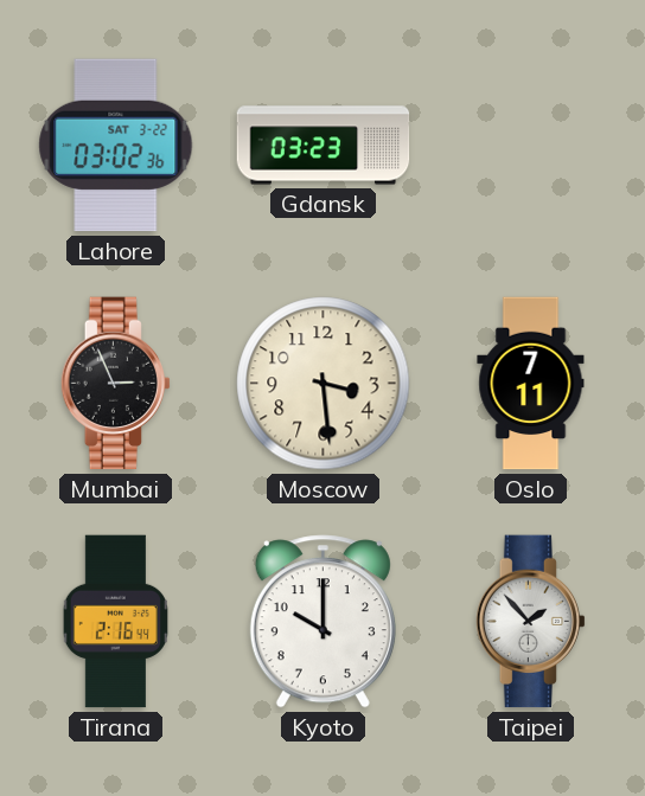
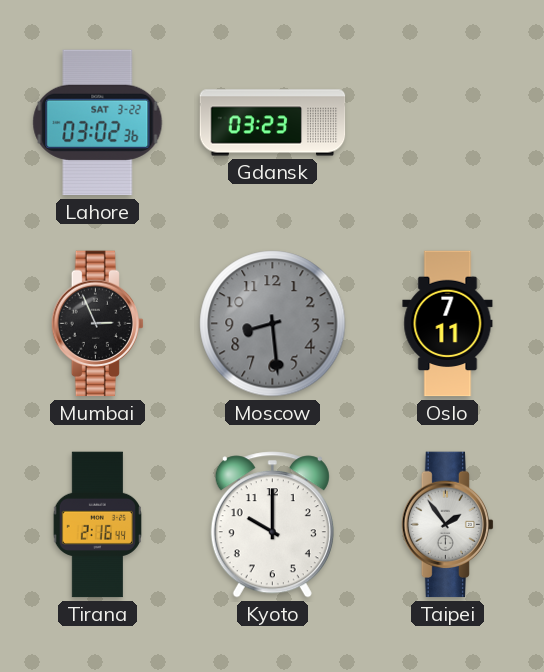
Moscow: 3:29 -> 8:29 (273, 324)
Moscow dial: cream -> grey (273, 324)
Taipei: 1:53 -> 1:54 (447, 525)
